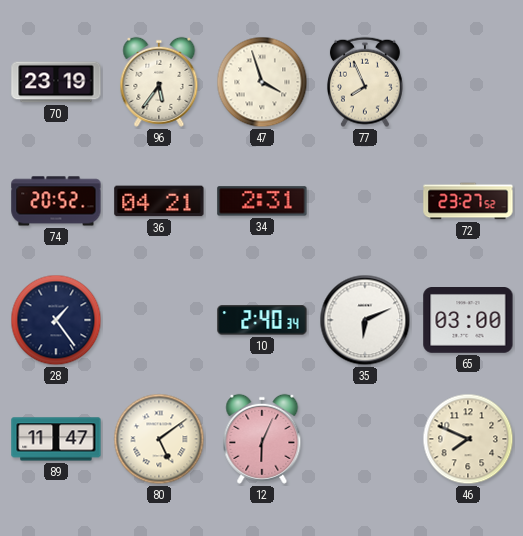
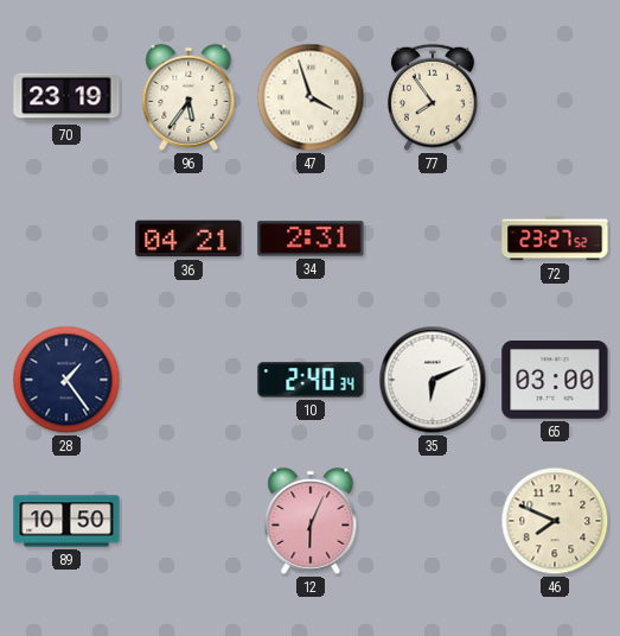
77: 7:56 -> 7:54 (433, 97)
74: 20:52 -> none (56, 201)
89: 11:47 -> 10:50 (66, 521)
80: 5:09 -> none (159, 439)
